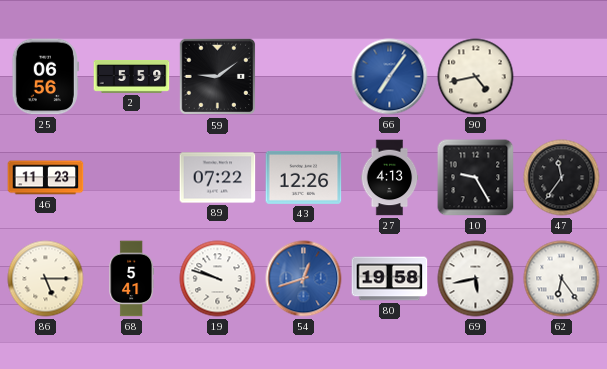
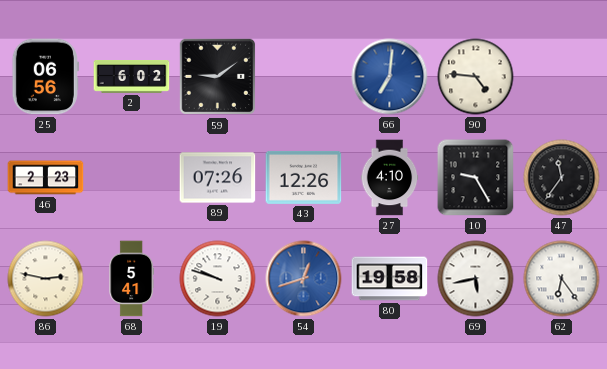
2: 5:59 -> 6:02 (132, 77)
66: 7:06 -> 7:01 (390, 77)
90: 4:43 -> 4:46 (476, 77)
46: 11:23 -> 2:23 (46, 178)
89: 07:22 -> 07:26 (218, 178)
27: 4:13 -> 4:10 (390, 178)
86: 5:15 -> 2:47 (46, 279)
